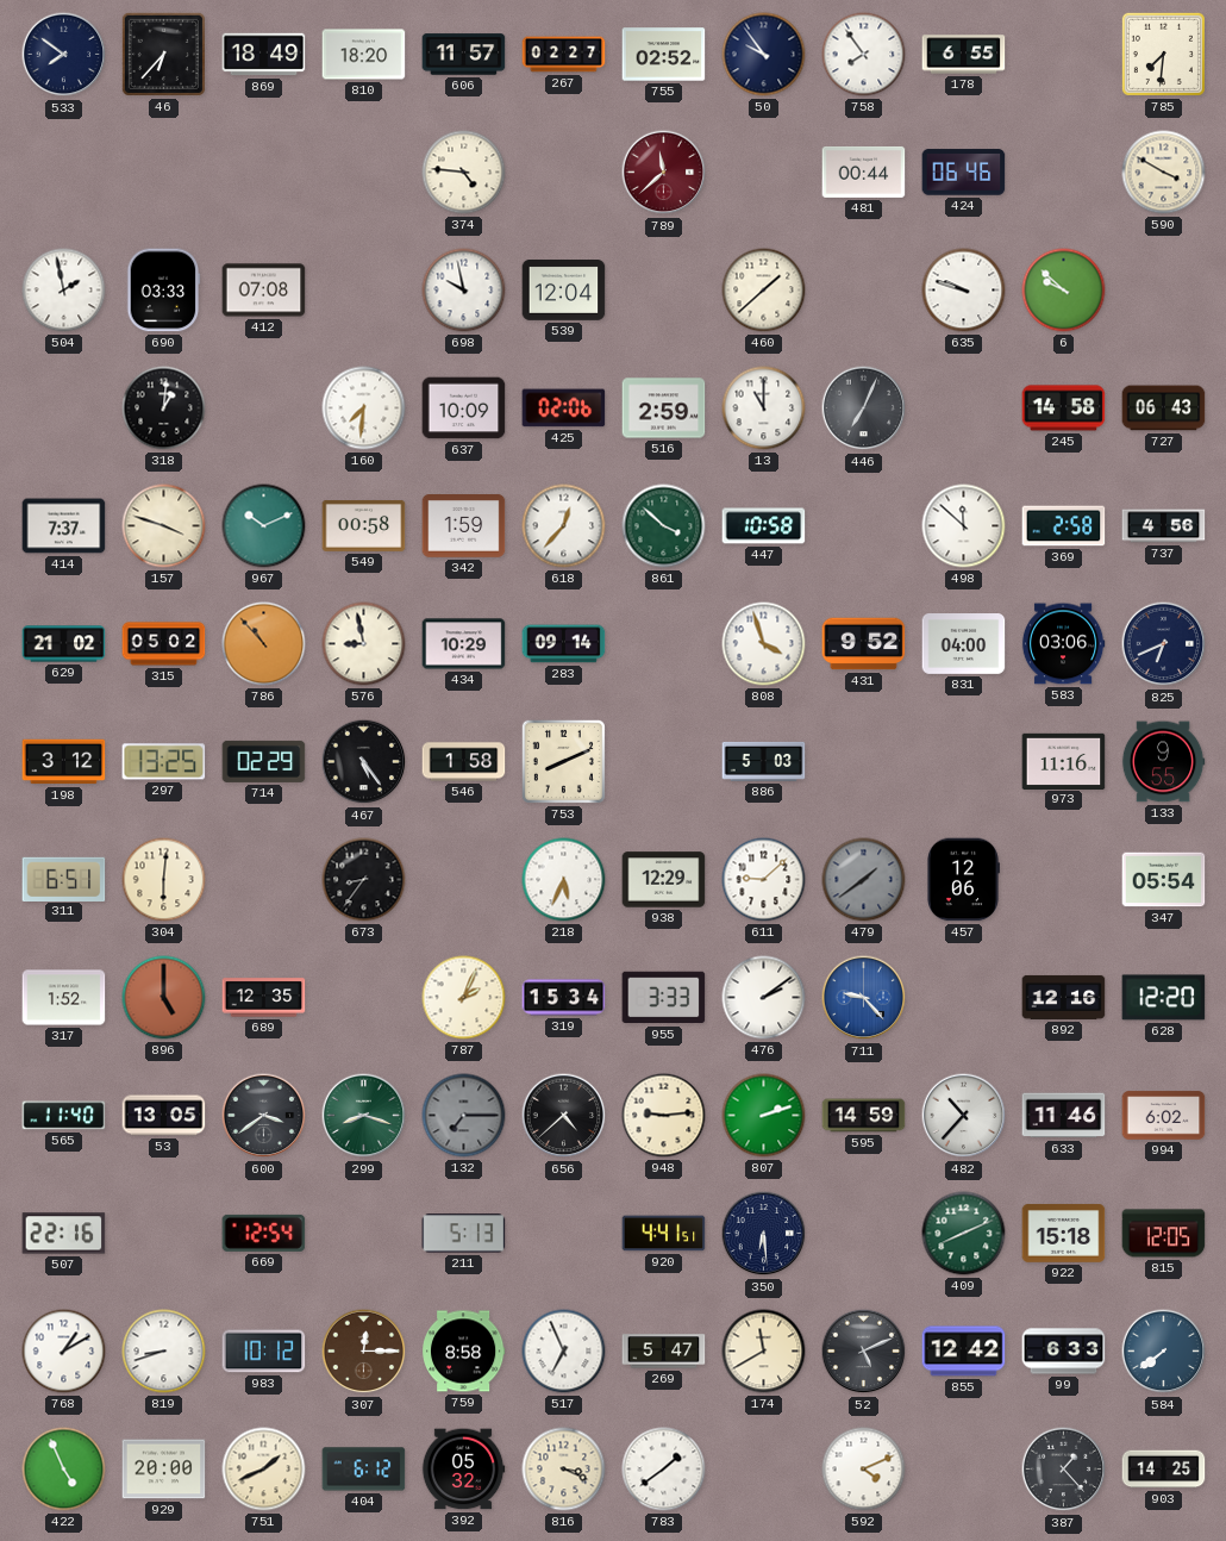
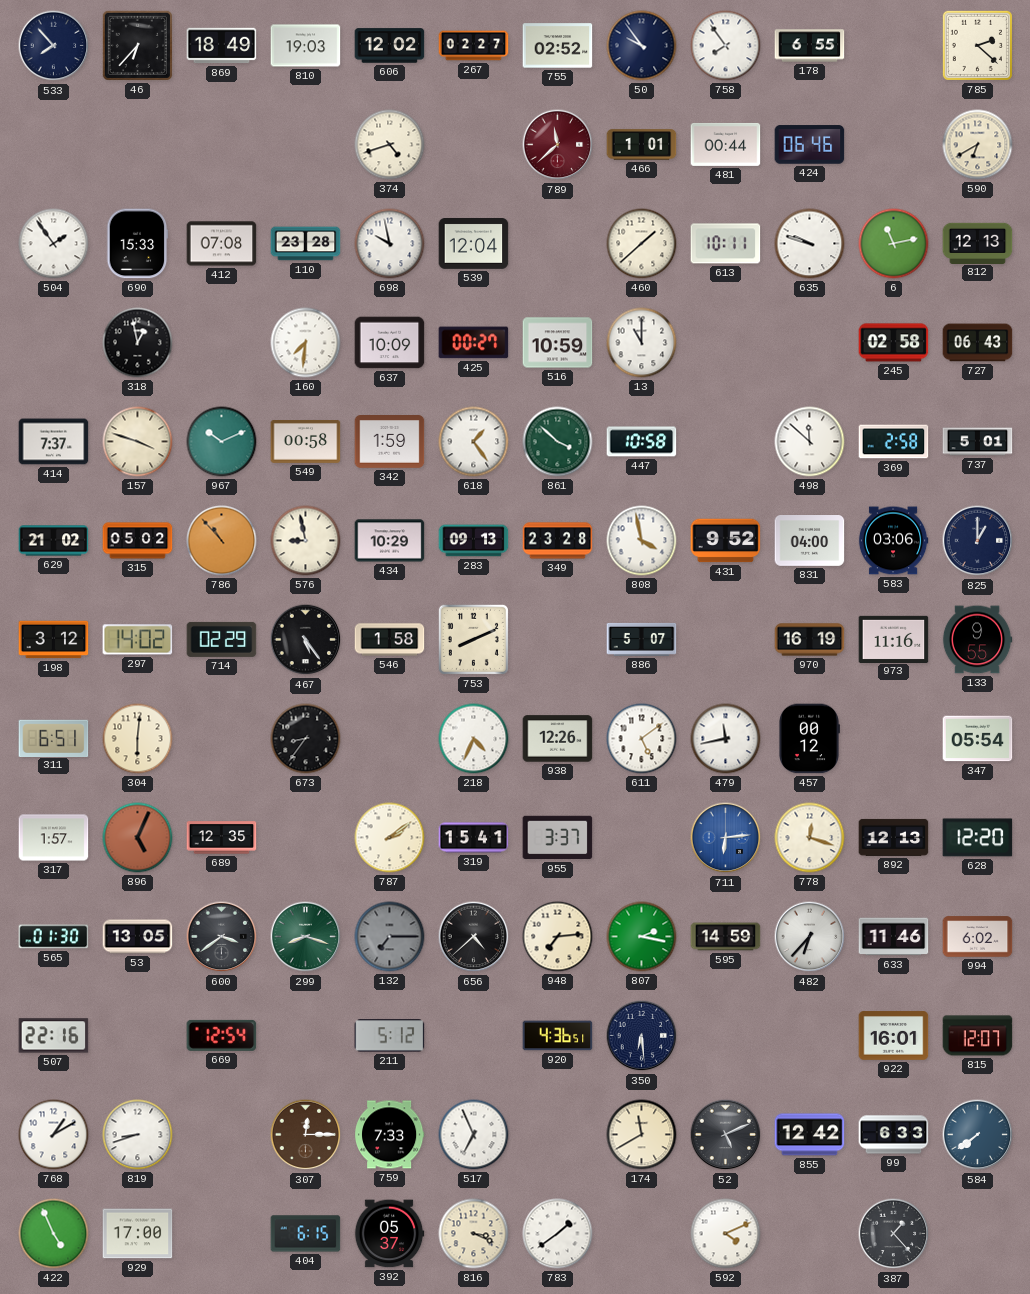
533: 7:51 -> 7:53 (54, 46)
810: 18:20 -> 19:03 (306, 46)
606: 11:57 -> 12:02 (390, 46)
785: 7:31 -> 2:22 (977, 45)
374: 4:46 -> 4:42 (390, 145)
466: none -> 1:01 (642, 145)
590: 3:50 -> 6:40 (978, 145)
504: 1:58 -> 1:54 (54, 244)
690: 03:33 -> 15:33 (137, 244)
110: none -> 23:28 (306, 244)
613: none -> 10:11 (726, 244)
6: 9:52 -> 11:13 (894, 244)
812: none -> 12:13 (978, 243)
318: 1:01 -> 12:58 (138, 343)
425: 02:06 -> 00:27 (474, 343)
516: 2:59 -> 10:59 (558, 343)
446: 7:04 -> none (864, 408)
245: 14:58 -> 02:58 (894, 343)
618: 12:37 -> 1:24 (474, 442)
737: 4:56 -> 5:01 (978, 442)
283: 09:14 -> 09:13 (474, 541)
349: none -> 23:28 (558, 541)
808: 3:57 -> 3:58 (642, 541)
825: 6:41 -> 1:00 (978, 541)
297: 13:25 -> 14:02 (138, 640)
886: 5:03 -> 5:07 (642, 639)
970: none -> 16:19 (810, 640)
218: 5:34 -> 4:34 (474, 739)
938: 12:29 -> 12:26 (558, 739)
611: 9:08 -> 5:09 (642, 739)
479: 1:39 -> 11:43 (726, 739)
479 dial: grey -> white (726, 739)
457: 12:06 -> 00:12 (809, 739)
317: 1:52 -> 1:57 (54, 838)
896: 5:00 -> 5:04 (138, 838)
787: 2:04 -> 2:09 (390, 838)
319: 15:34 -> 15:41 (474, 838)
955: 3:33 -> 3:37 (558, 838)
476: 2:09 -> none (764, 998)
711: 9:23 -> 6:14 (726, 838)
778: none -> 12:18 (810, 838)
892: 12:16 -> 12:13 (894, 837)
565: 11:40 -> 01:30 (54, 937)
948: 9:14 -> 7:14 (558, 937)
807: 2:12 -> 2:17 (642, 937)
482: 10:37 -> 6:37 (810, 937)
211: 5:13 -> 5:12 (390, 1036)
920: 4:41 -> 4:36 (558, 1036)
409: 8:11 -> none (964, 1234)
922: 15:18 -> 16:01 (894, 1036)
815: 12:05 -> 12:07 (978, 1036)
983: 10:12 -> none (264, 1352)
759: 8:58 -> 7:33 (389, 1135)
269: 5:47 -> none (664, 1352)
929: 20:00 -> 17:00 (138, 1234)
751: 1:41 -> none (264, 1470)
404: 6:12 -> 6:15 (306, 1234)
392: 05:32 -> 05:37 (389, 1234)
903: 14:25 -> none (1164, 1470)
